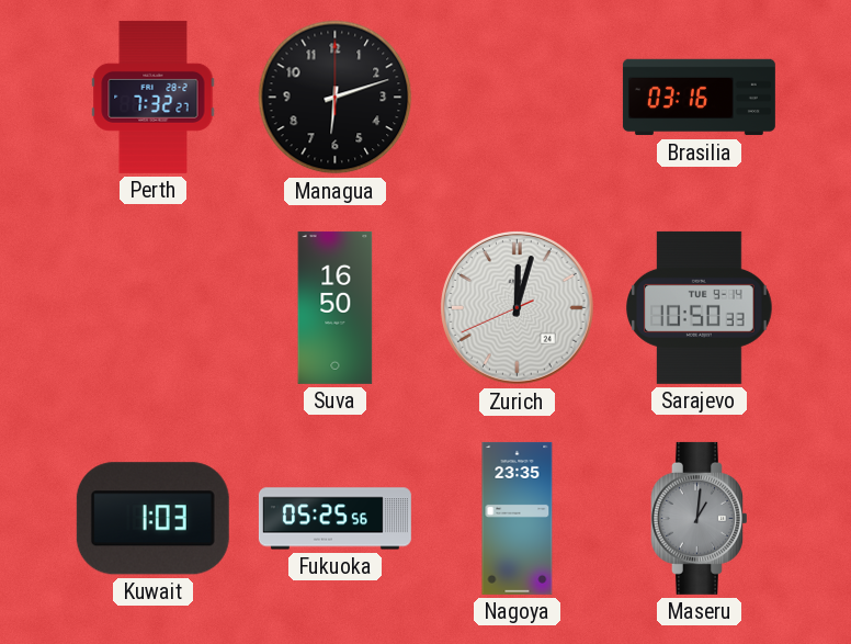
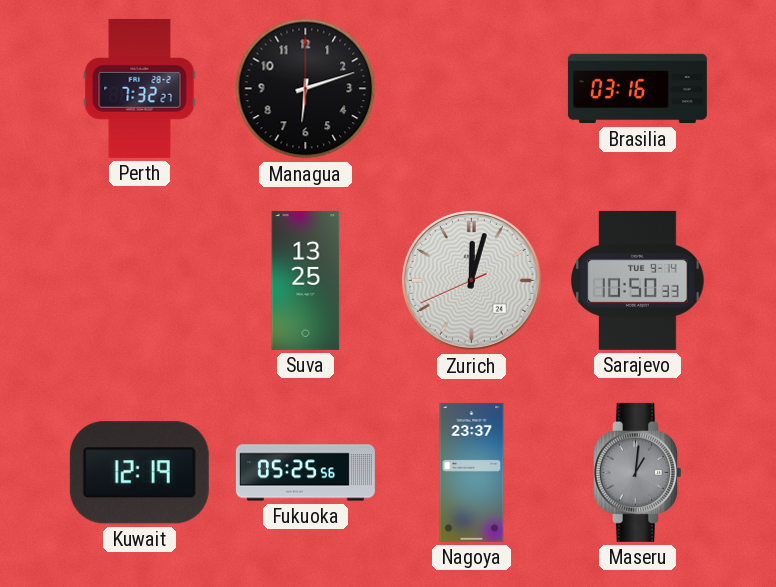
Suva: 16:50 -> 13:25 (306, 280)
Kuwait: 1:03 -> 12:19 (139, 473)
Nagoya: 23:35 -> 23:37 (472, 472)
